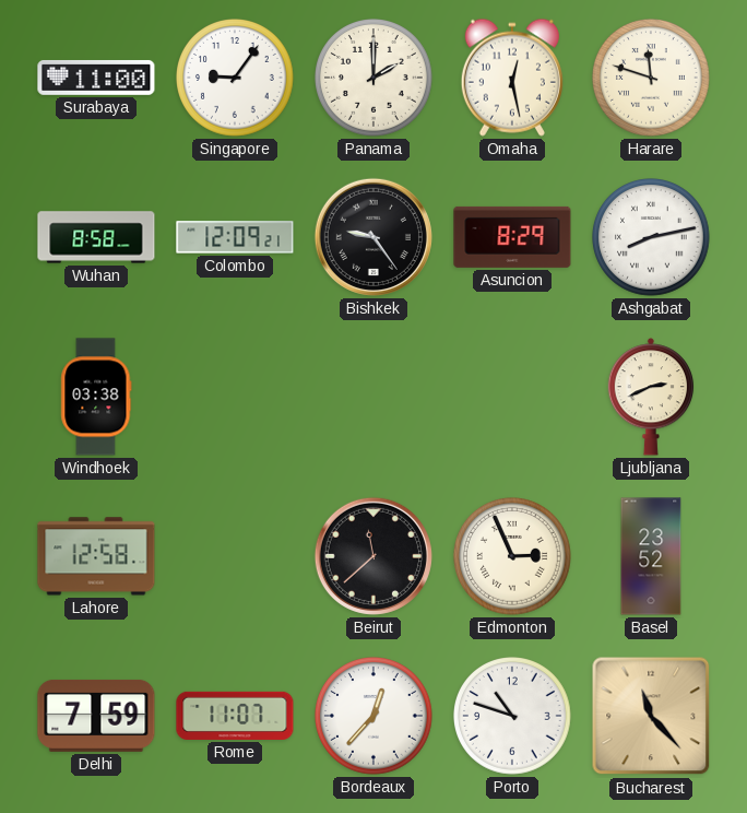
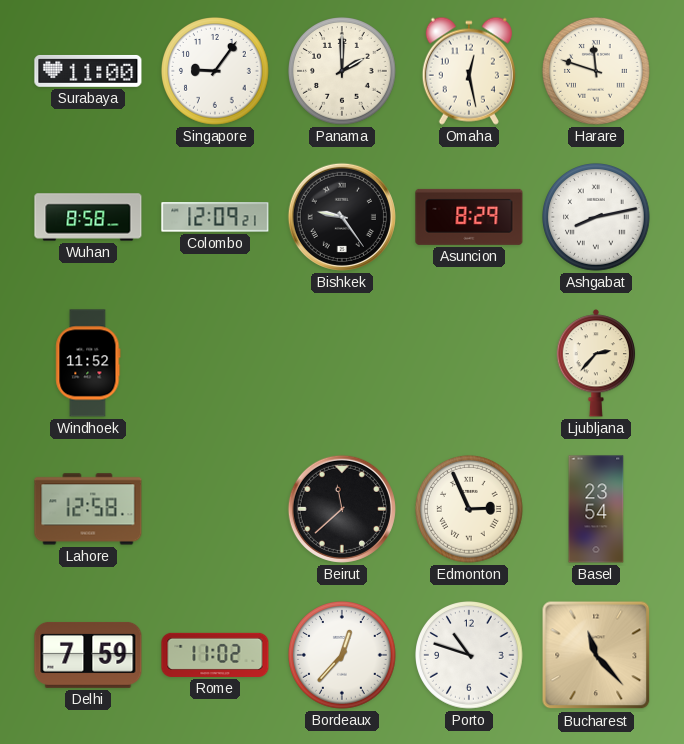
Windhoek: 03:38 -> 11:52 (88, 363)
Ljubljana: 2:41 -> 2:37 (596, 363)
Basel: 23:52 -> 23:54 (596, 509)
Rome: 11:07 -> 11:02 (215, 655)
